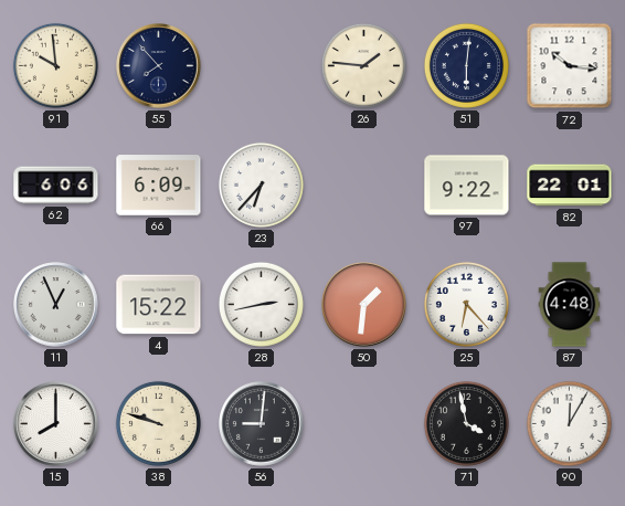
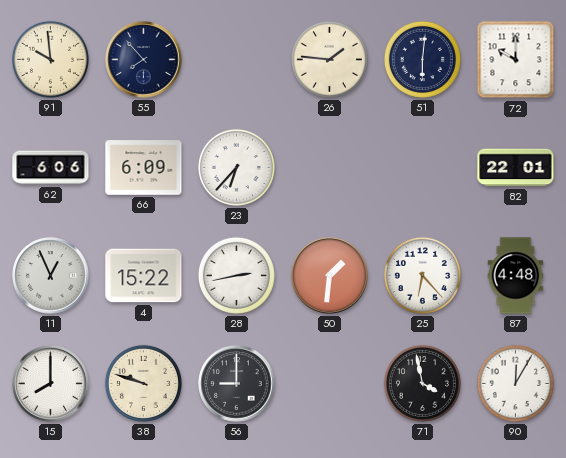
72: 10:16 -> 10:00 (516, 60)
97: 9:22 -> none (467, 186)
56: 9:01 -> 9:00 (237, 384)
